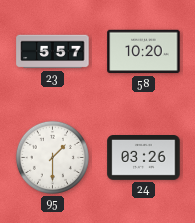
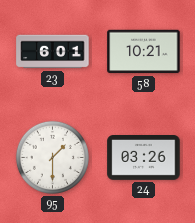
23: 5:57 -> 6:01 (53, 52)
58: 10:20 -> 10:21 (144, 52)
